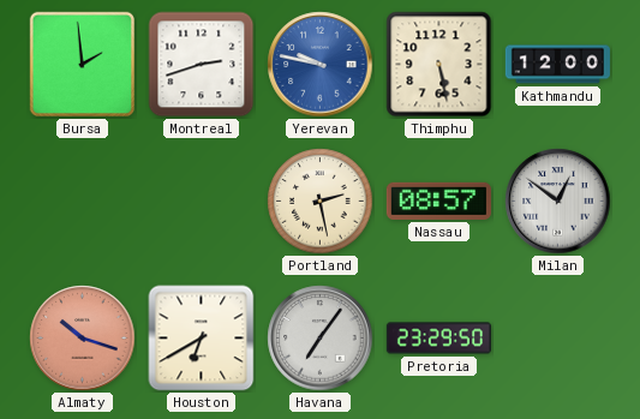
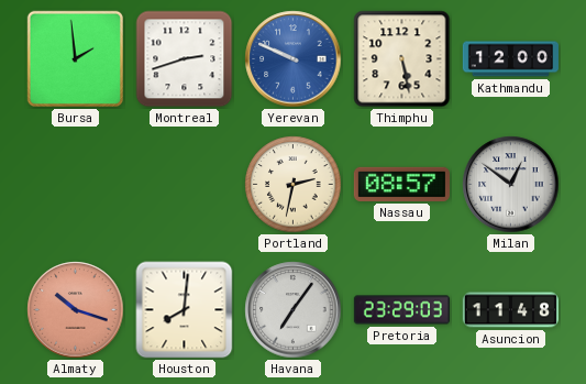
Yerevan: 9:47 -> 9:49 (294, 59)
Portland: 2:28 -> 2:32 (294, 185)
Houston: 6:40 -> 8:01 (185, 310)
Pretoria: 23:29:50 -> 23:29:03 (401, 310)
Asuncion: none -> 11:48 (510, 310)
